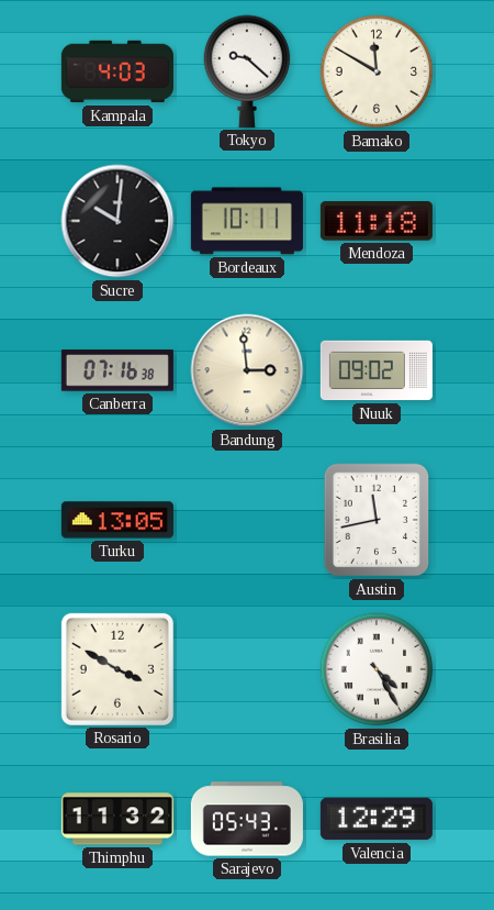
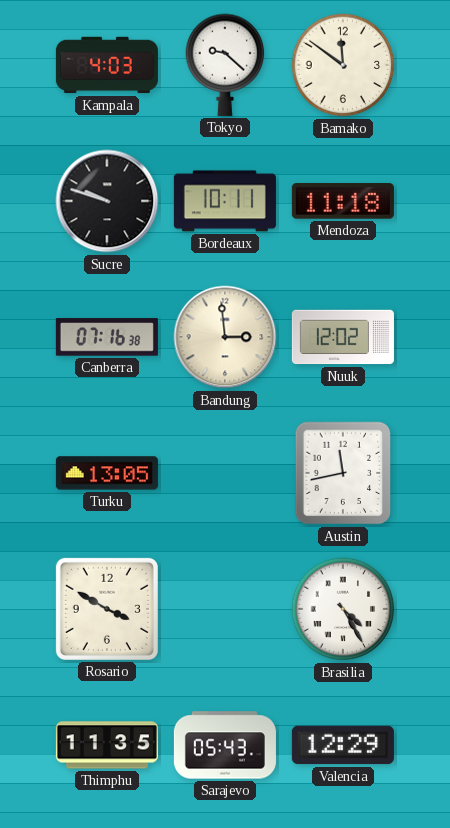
Bamako: 11:50 -> 11:51 (343, 65)
Sucre: 10:01 -> 9:48 (107, 201)
Nuuk: 09:02 -> 12:02 (343, 337)
Thimphu: 11:32 -> 11:35 (107, 745)
